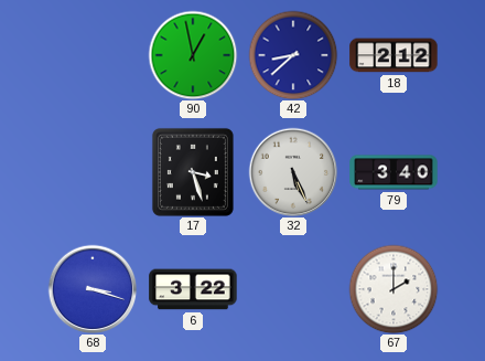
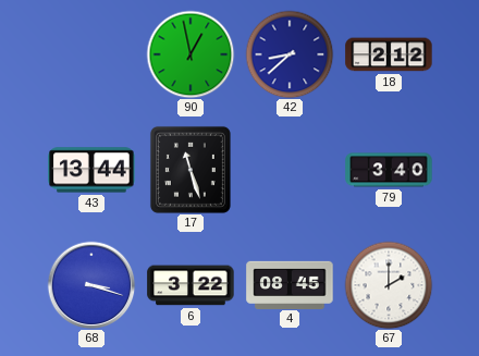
43: none -> 13:44 (91, 170)
17: 3:27 -> 11:27 (191, 170)
32: 5:26 -> none (293, 172)
4: none -> 08:45 (290, 284)
